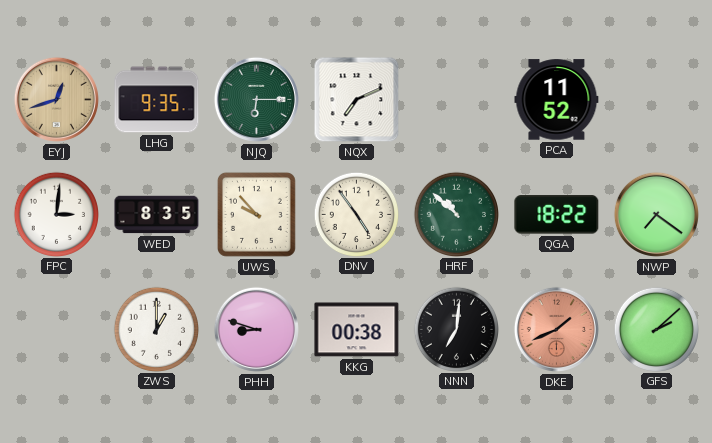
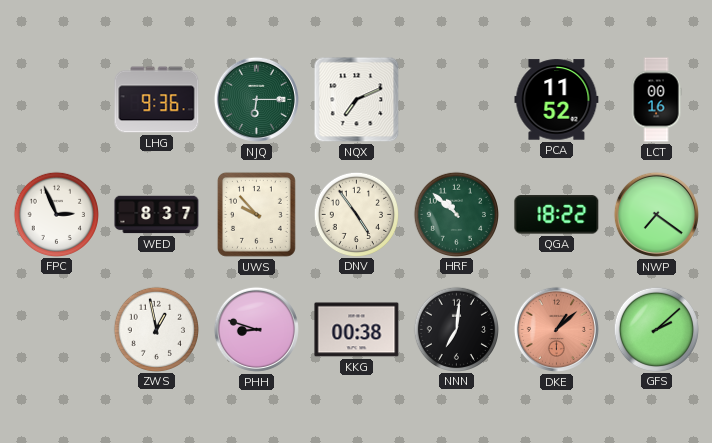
EYJ: 12:42 -> none (56, 99)
LHG: 9:35 -> 9:36 (157, 100)
LCT: none -> 00:16 (656, 100)
FPC: 3:01 -> 2:56 (56, 214)
WED: 8:35 -> 8:37 (157, 215)
ZWS: 1:00 -> 12:58 (156, 329)
DKE: 1:41 -> 1:08 (556, 329)
